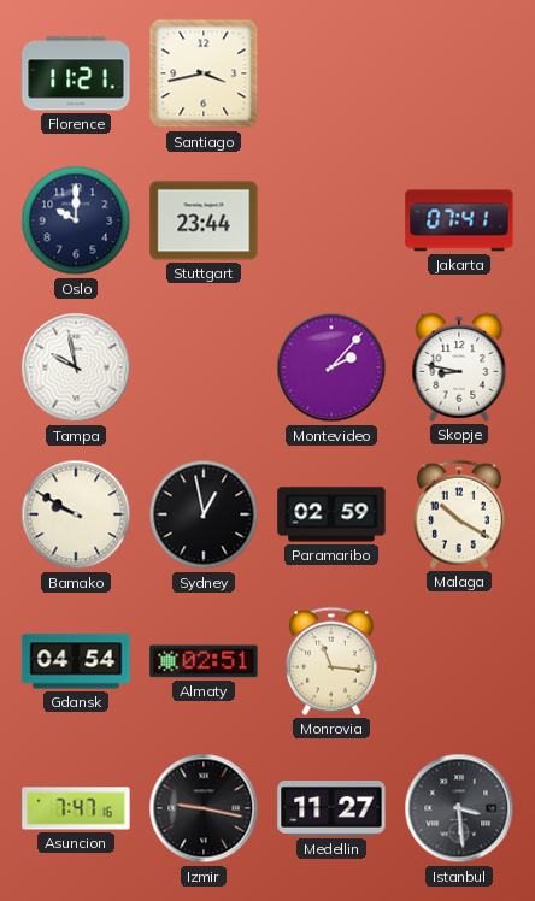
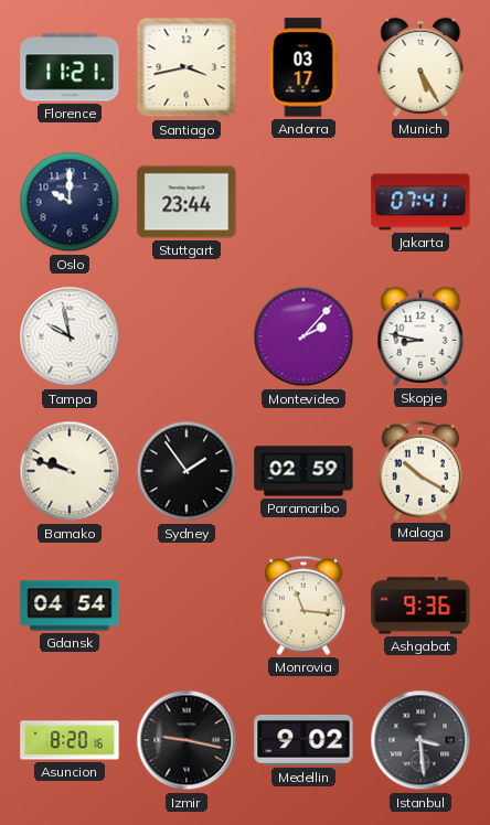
Andorra: none -> 03:17 (303, 67)
Munich: none -> 5:25 (420, 67)
Bamako: 9:50 -> 9:48 (70, 471)
Sydney: 12:58 -> 1:54 (187, 471)
Almaty: 02:51 -> none (204, 661)
Ashgabat: none -> 9:36 (420, 606)
Asuncion: 7:47 -> 8:20 (70, 740)
Medellin: 11:27 -> 9:02 (303, 741)
